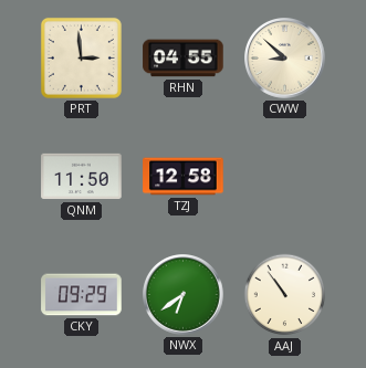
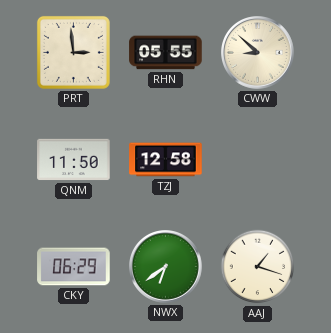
RHN: 04:55 -> 05:55 (166, 53)
CKY: 09:29 -> 06:29 (74, 267)
AAJ: 10:54 -> 1:18 (258, 267)
